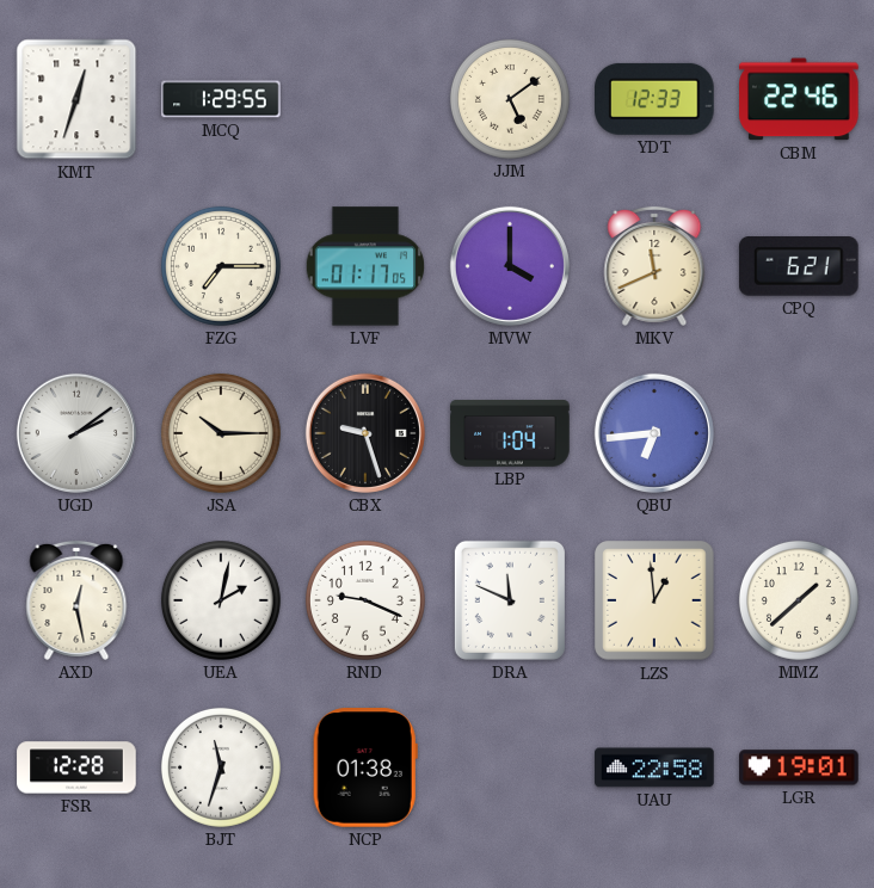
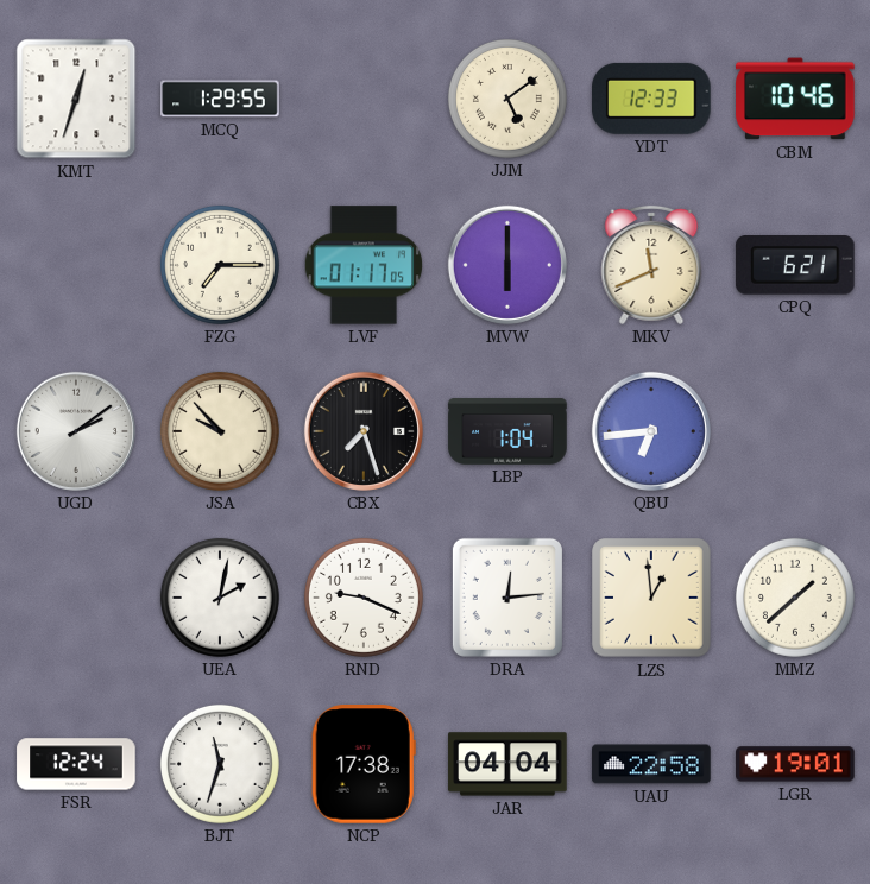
CBM: 22:46 -> 10:46 (795, 99)
MVW: 4:00 -> 6:00 (508, 265)
JSA: 10:15 -> 9:53 (220, 431)
CBX: 9:27 -> 7:27 (364, 431)
AXD: 12:28 -> none (76, 600)
DRA: 11:49 -> 12:14 (508, 598)
FSR: 12:28 -> 12:24 (76, 764)
NCP: 01:38 -> 17:38 (364, 764)
JAR: none -> 04:04 (508, 764)
